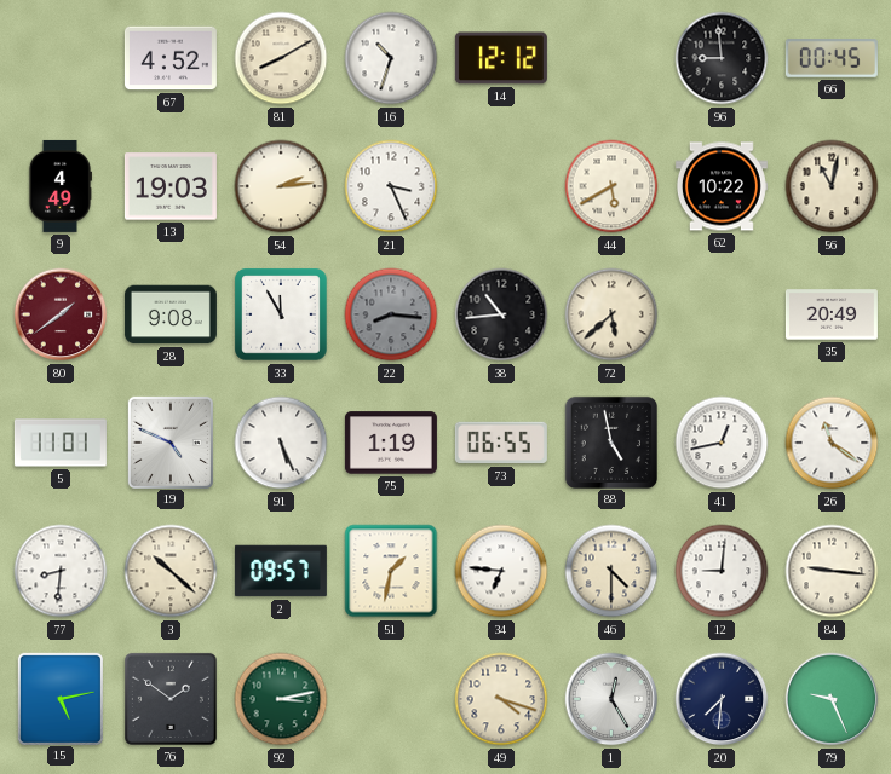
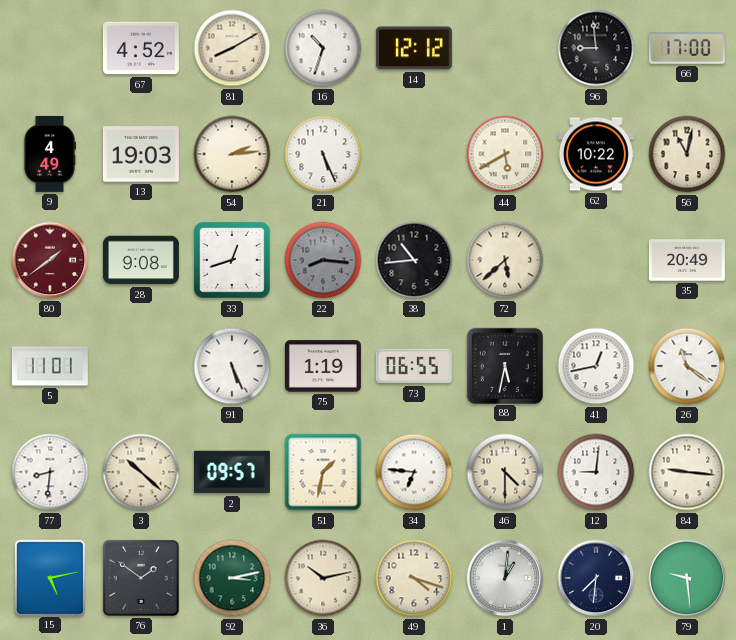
66: 00:45 -> 17:00 (687, 48)
21: 3:26 -> 5:26 (323, 154)
33: 11:55 -> 12:42 (233, 261)
19: 4:49 -> none (169, 441)
88: 4:58 -> 5:32 (504, 365)
36: none -> 10:13 (323, 578)
1: 12:25 -> 1:01 (505, 578)
79: 9:26 -> 9:29 (687, 578)
